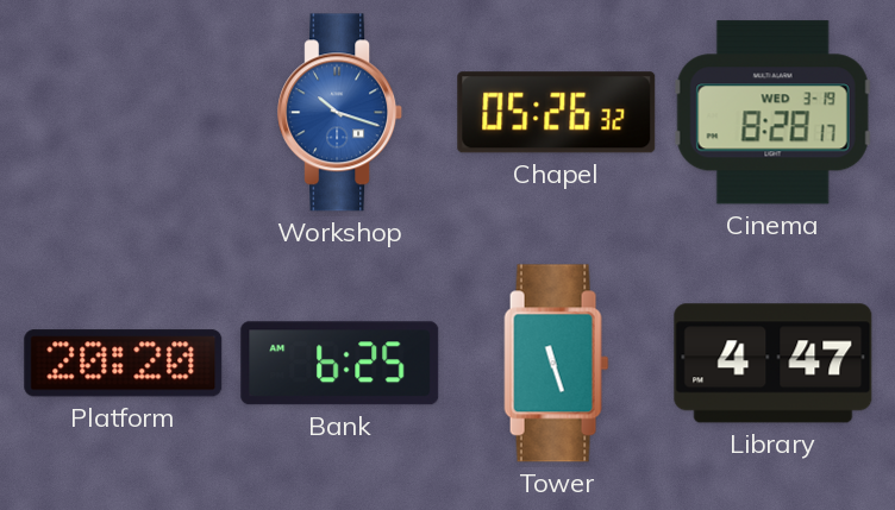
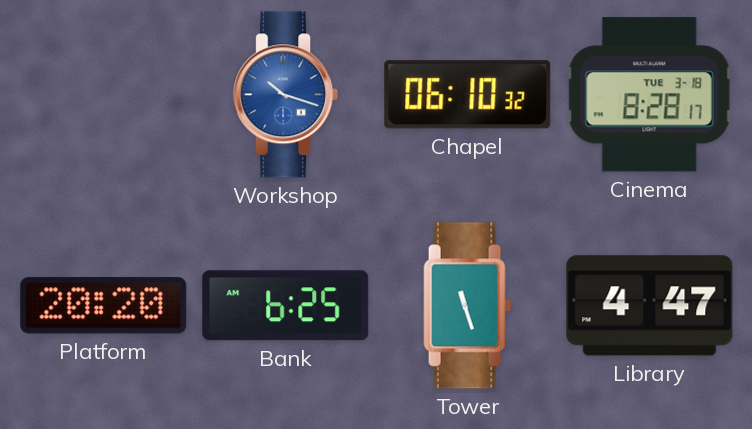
Chapel: 05:26 -> 06:10 (468, 95)
Cinema date: WED 3-19 -> TUE 3-18 (649, 95)
